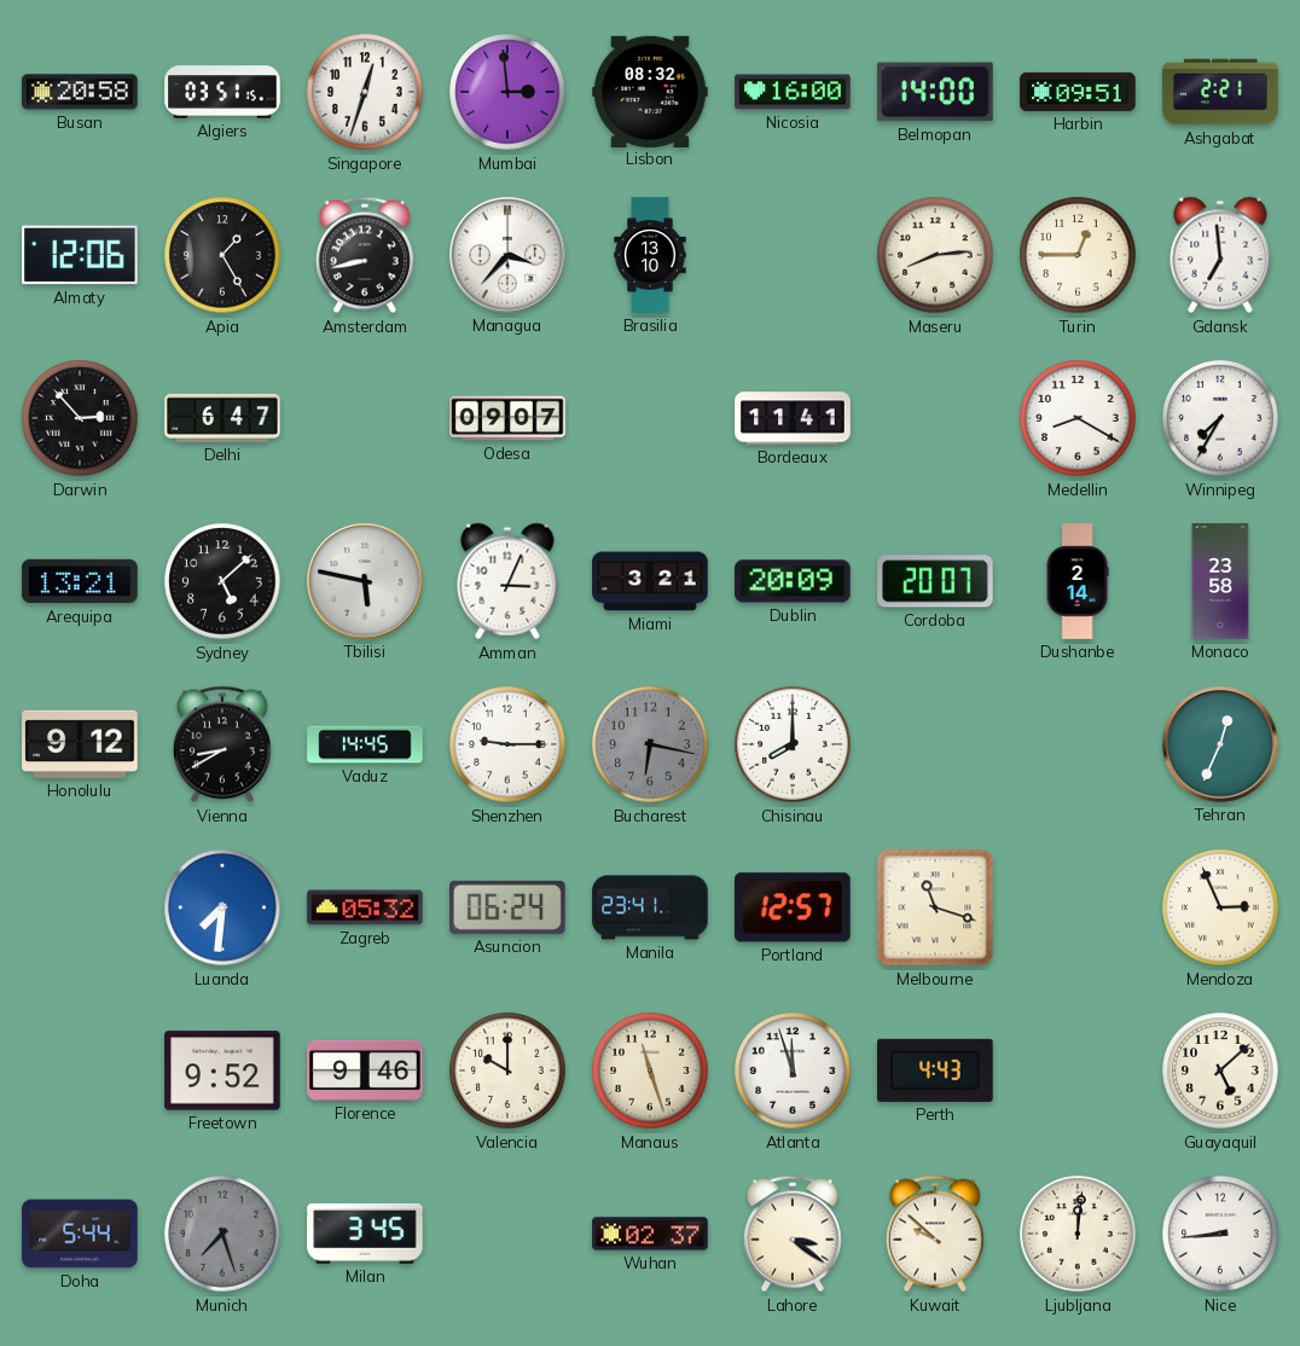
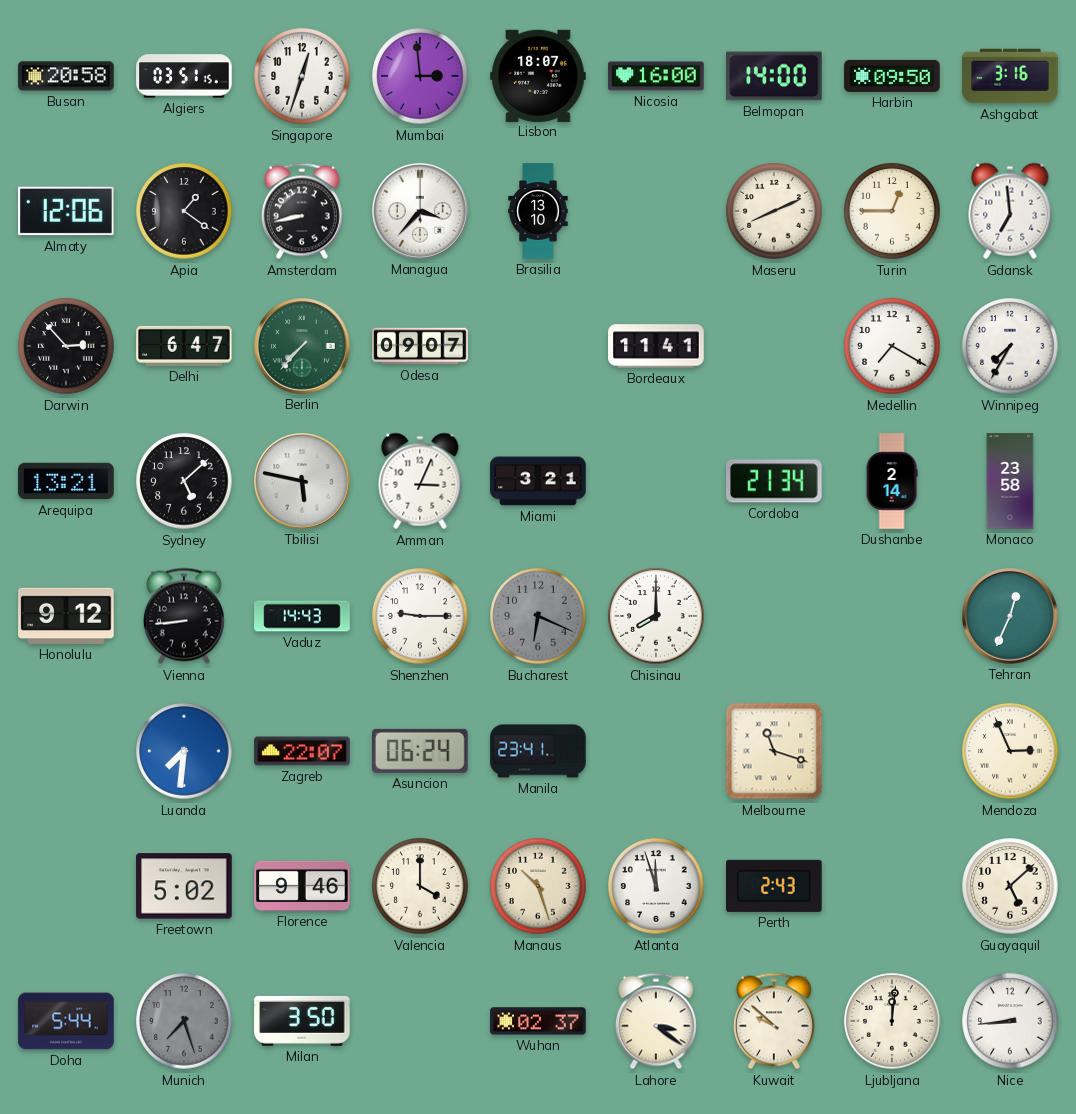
Lisbon: 08:32 -> 18:07 (538, 75)
Harbin: 09:51 -> 09:50 (892, 76)
Ashgabat: 2:21 -> 3:16 (1010, 76)
Apia: 1:25 -> 1:21 (184, 211)
Maseru: 8:14 -> 8:11 (774, 211)
Berlin: none -> 7:37 (303, 347)
Medellin: 8:20 -> 7:20 (892, 346)
Dublin: 20:09 -> none (793, 581)
Cordoba: 20:07 -> 21:34 (774, 481)
Vienna: 8:40 -> 8:44 (184, 616)
Vaduz: 14:45 -> 14:43 (302, 616)
Bucharest: 6:17 -> 6:19 (538, 616)
Zagreb: 05:32 -> 22:07 (302, 751)
Portland: 12:57 -> none (794, 907)
Freetown: 9:52 -> 5:02 (184, 886)
Valencia: 10:00 -> 4:00 (420, 886)
Manaus: 11:27 -> 10:27 (538, 886)
Perth: 4:43 -> 2:43 (774, 886)
Milan: 3:45 -> 3:50 (302, 1021)
